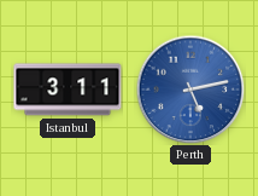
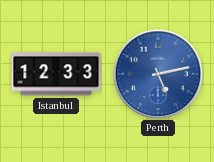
Istanbul: 3:11 -> 12:33 (56, 74)
